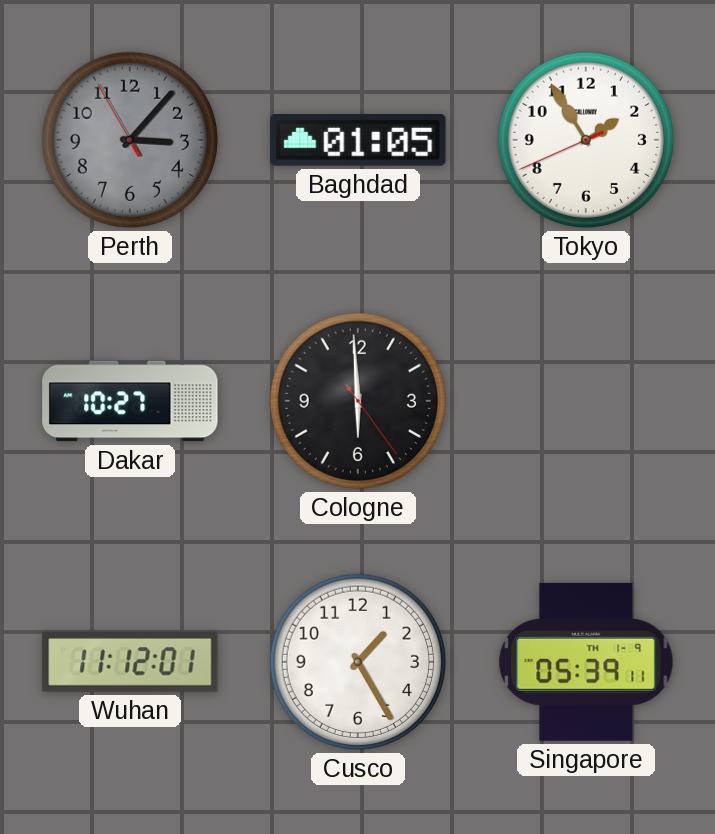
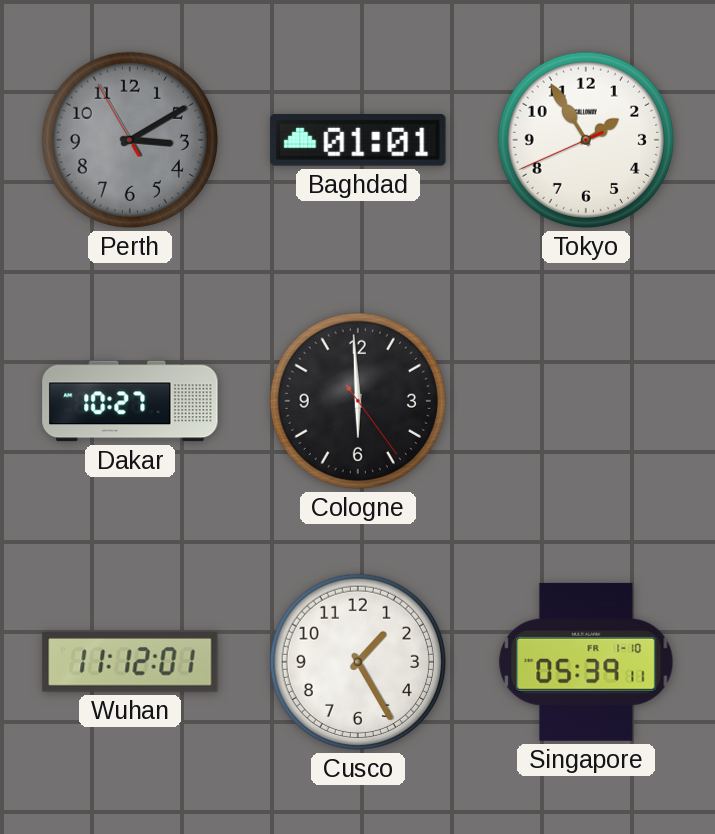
Perth: 3:06 -> 3:09 (130, 140)
Baghdad: 01:05 -> 01:01 (358, 141)
Singapore date: TH 1-9 -> FR 1-10 (586, 662)
